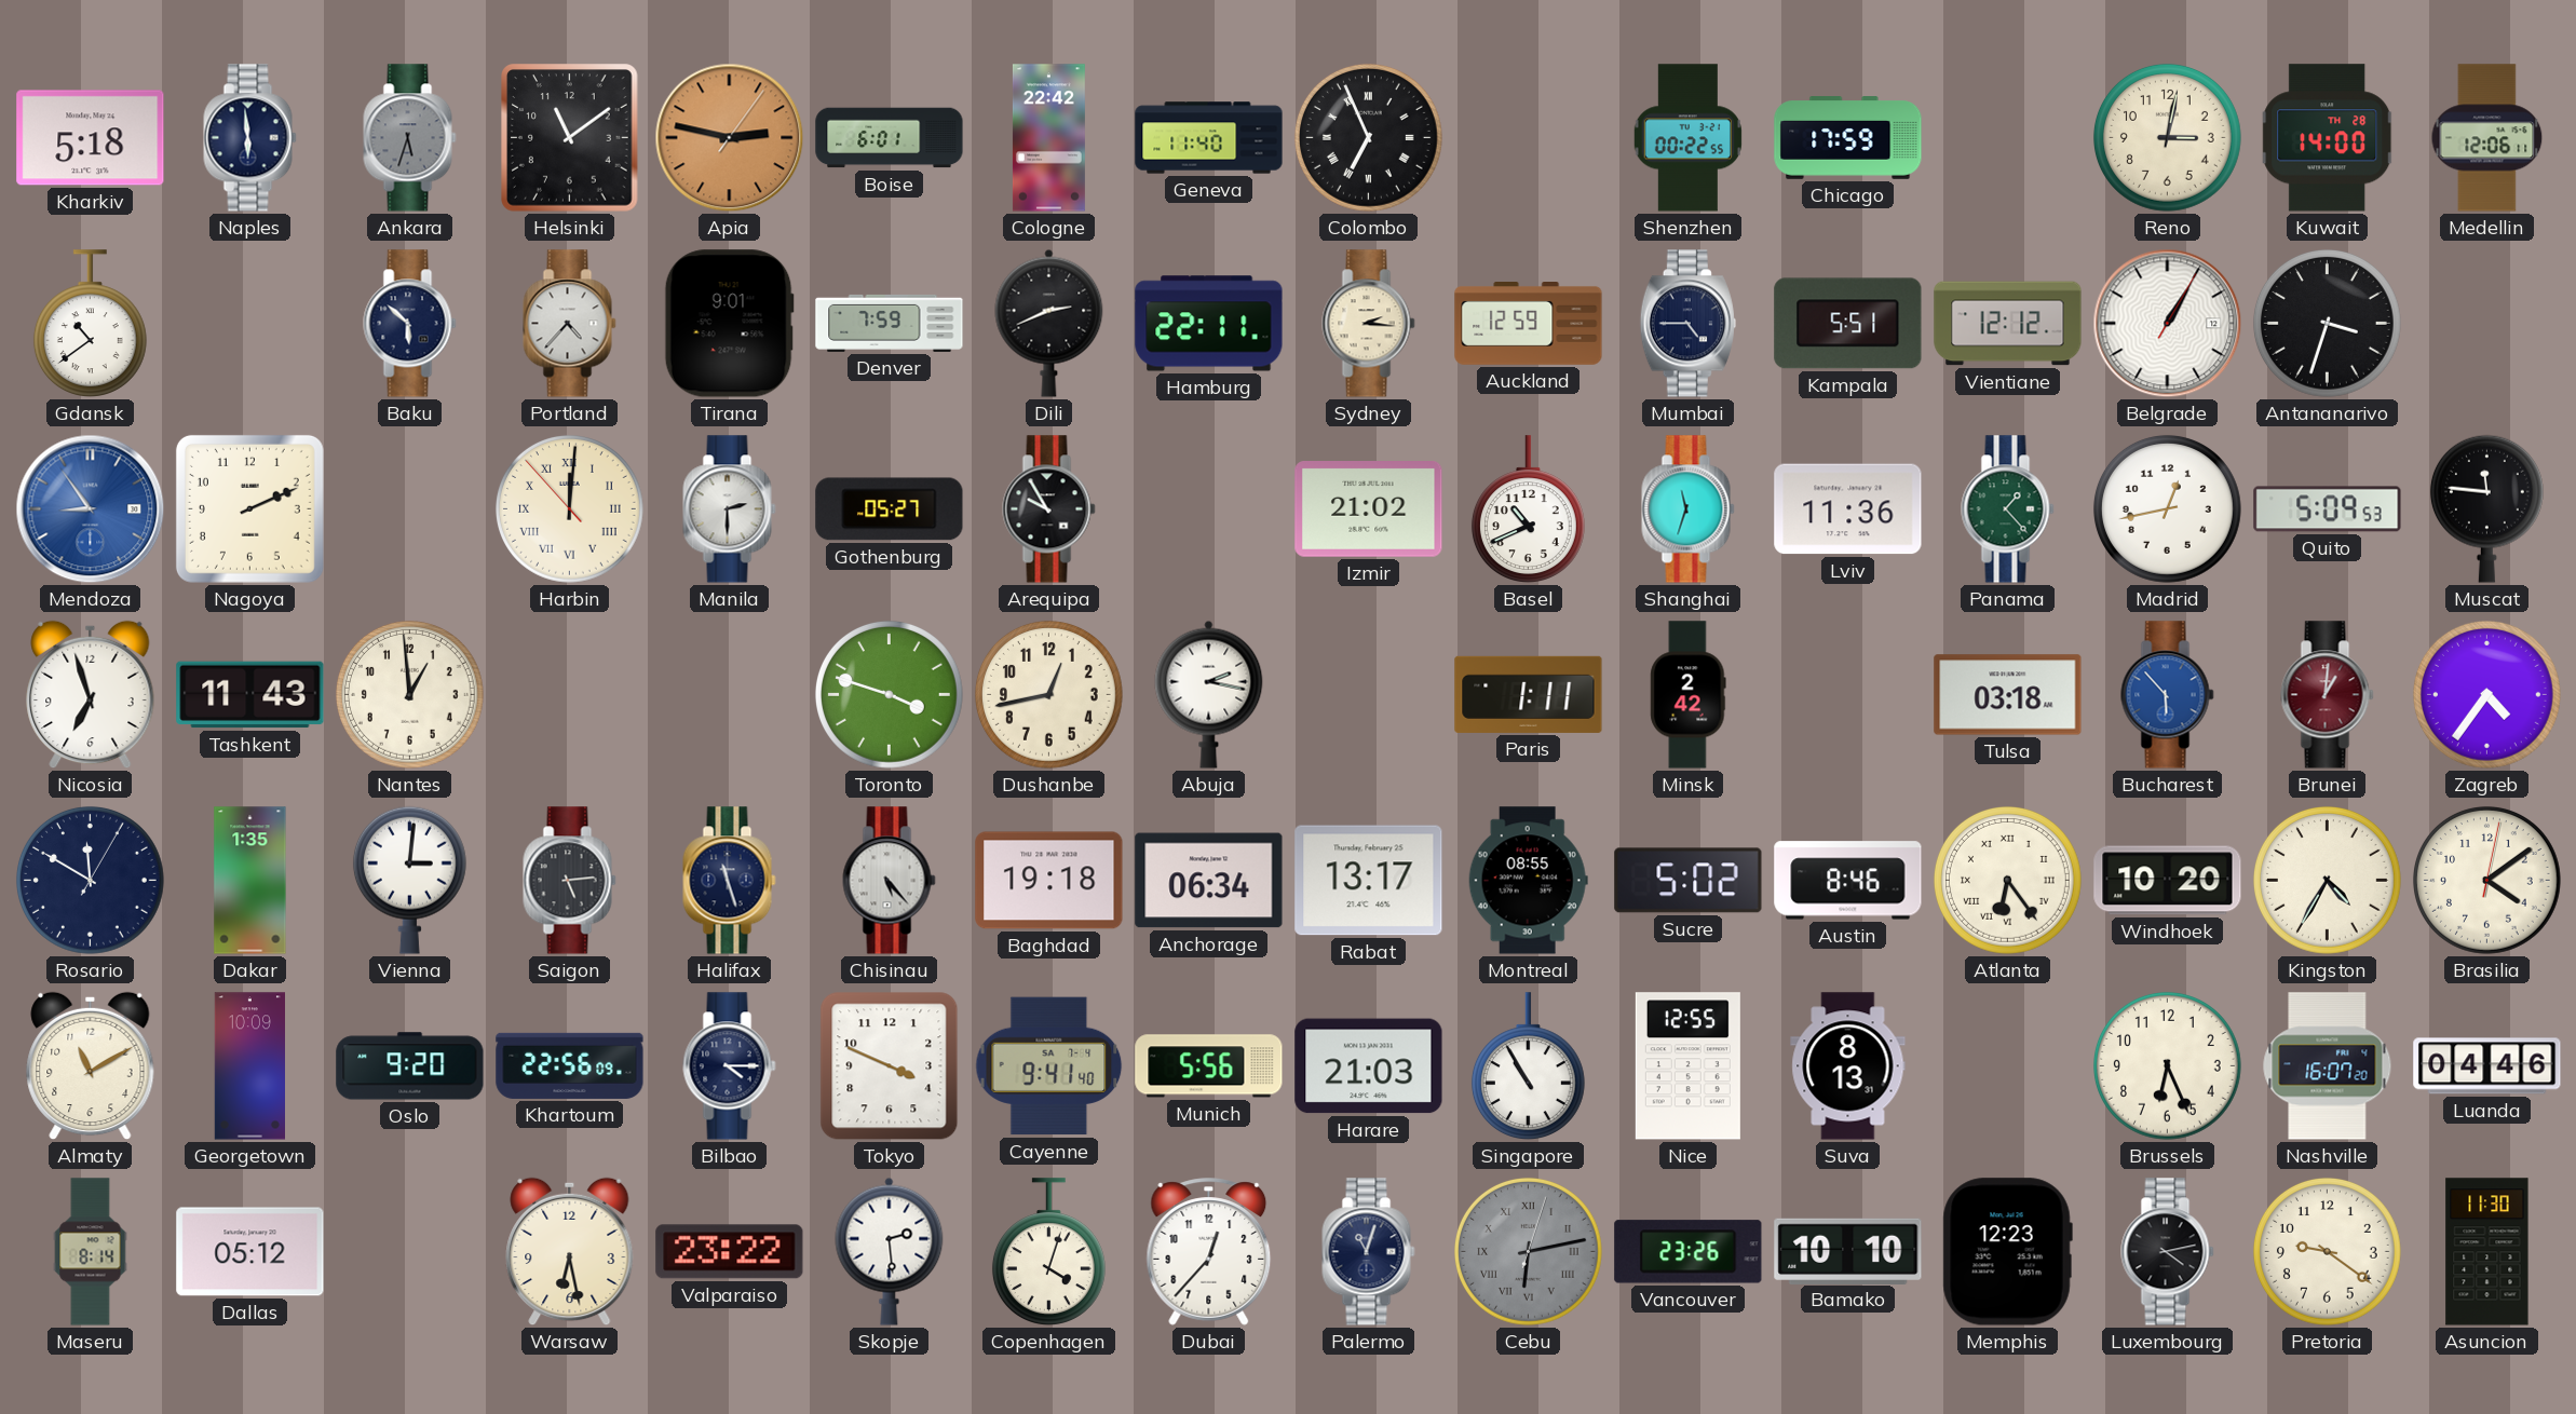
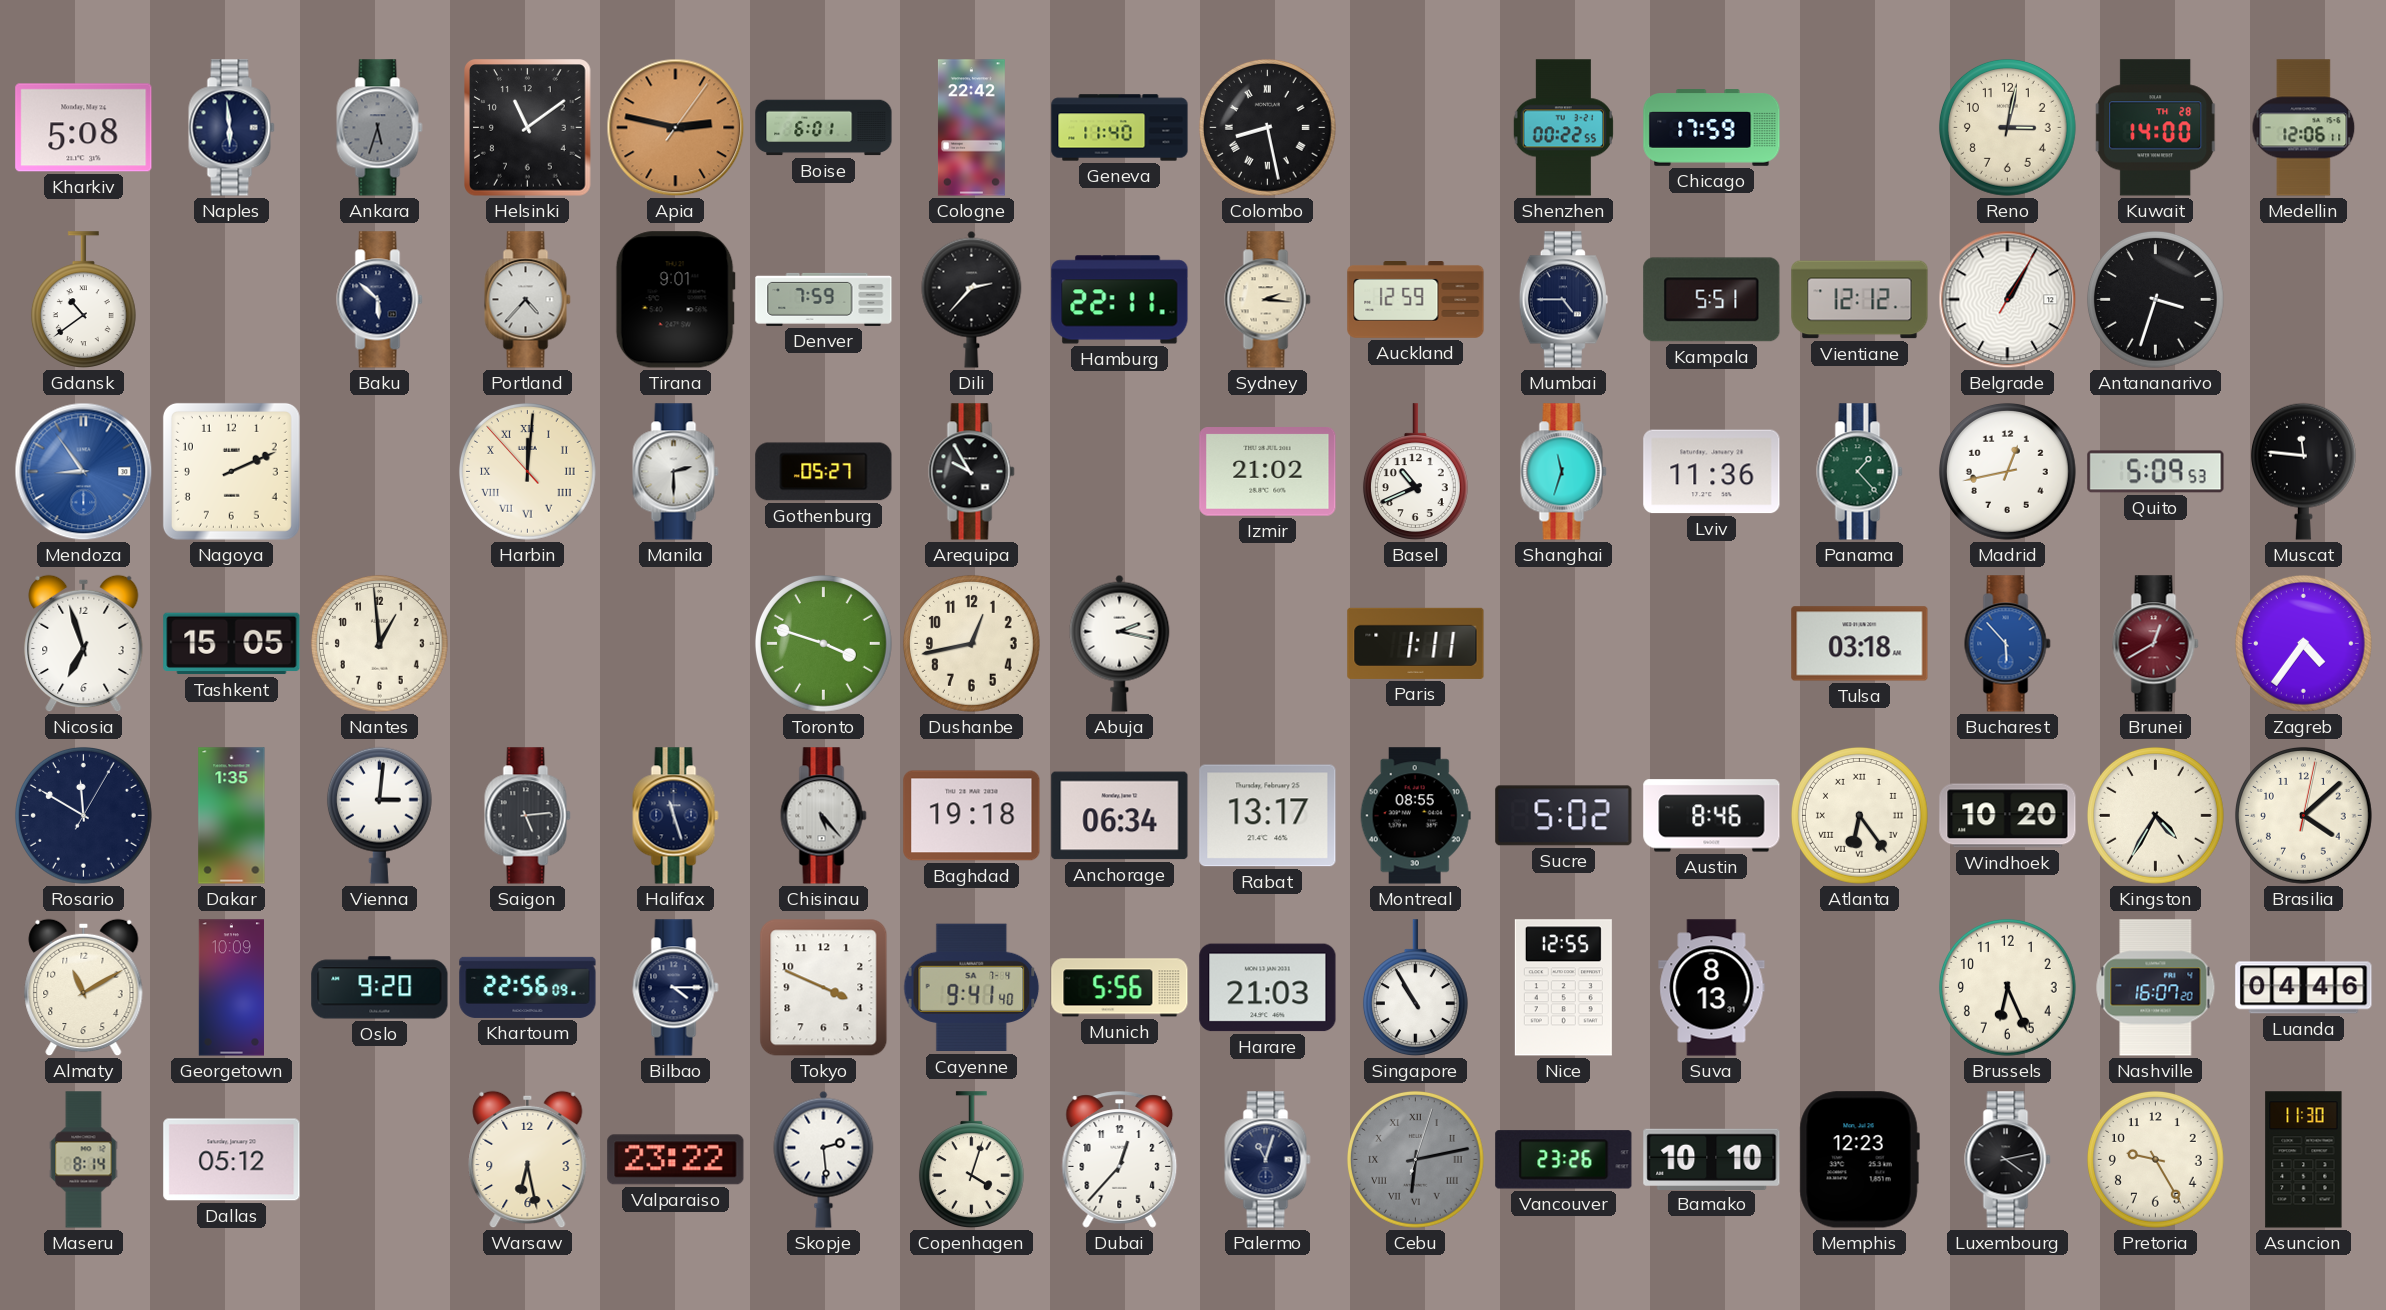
Kharkiv: 5:18 -> 5:08 (84, 128)
Colombo: 6:56 -> 8:28 (1267, 127)
Dili: 2:41 -> 2:37 (972, 299)
Tashkent: 11:43 -> 15:05 (232, 644)
Minsk: 2:42 -> none (1689, 695)
Brunei: 1:01 -> 12:40 (2156, 644)
Brasilia: 4:09 -> 4:08 (2303, 815)
Pretoria: 9:21 -> 9:25 (2155, 1159)
